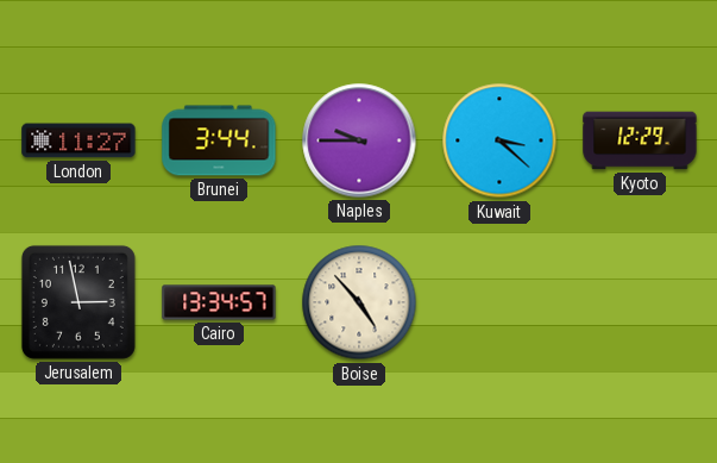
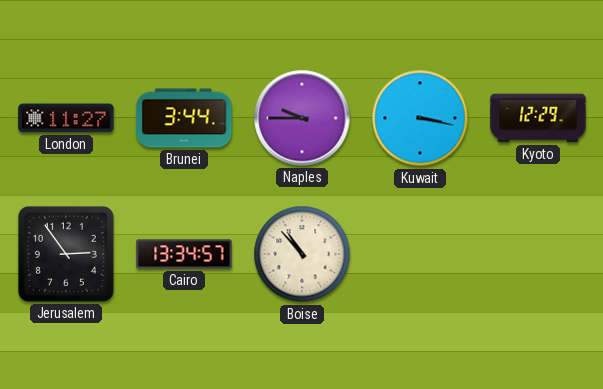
Kuwait: 3:22 -> 3:17 (420, 118)
Jerusalem: 2:58 -> 2:54 (66, 254)
Boise: 4:53 -> 10:53 (302, 254)
